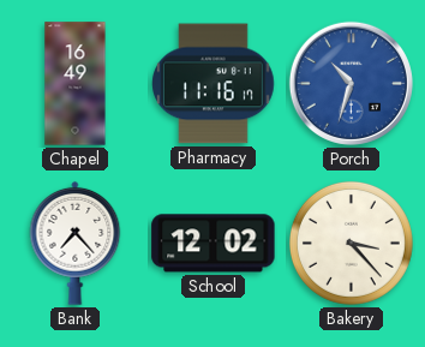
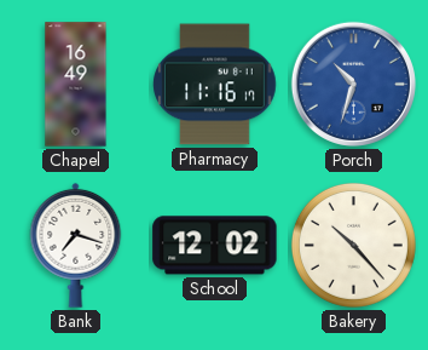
Bank: 7:23 -> 7:18 (76, 245)
Bakery: 3:23 -> 10:23 (353, 245)
